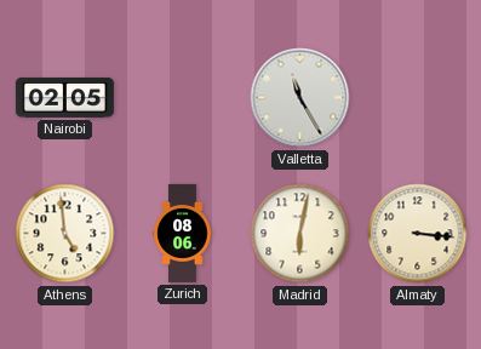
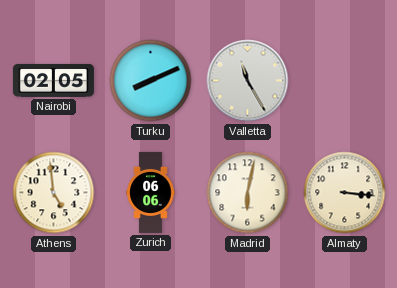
Turku: none -> 8:11 (151, 81)
Zurich: 08:06 -> 06:06 (151, 192)
